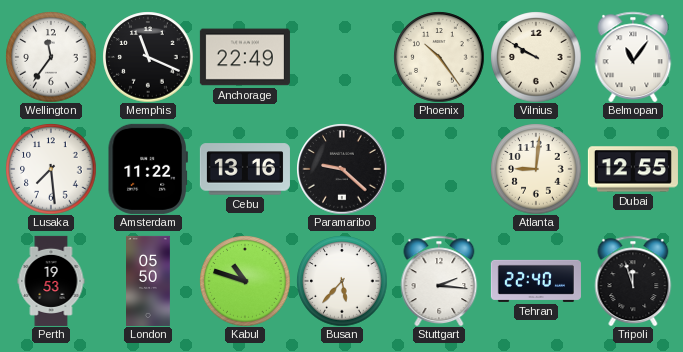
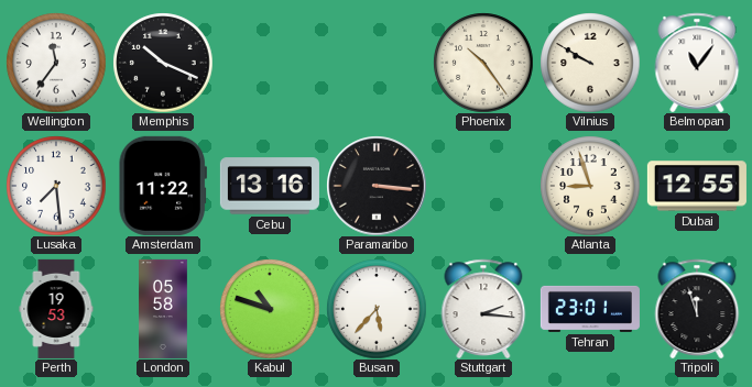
Memphis: 11:19 -> 10:19 (163, 63)
Anchorage: 22:49 -> none (245, 57)
Paramaribo: 9:22 -> 3:16 (377, 186)
Atlanta: 9:01 -> 8:57 (590, 186)
London: 05:50 -> 05:58 (164, 309)
Tehran: 22:40 -> 23:01 (590, 309)
